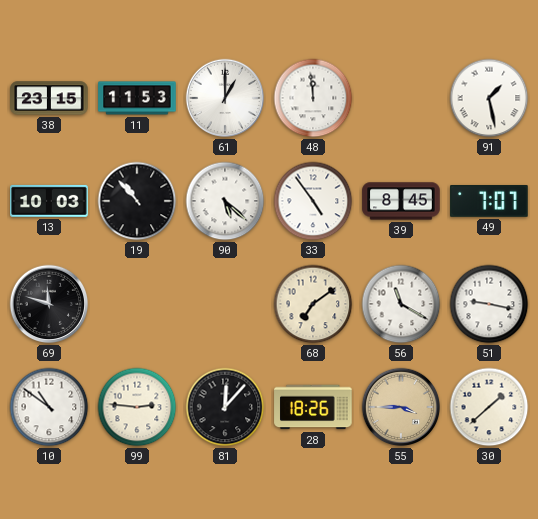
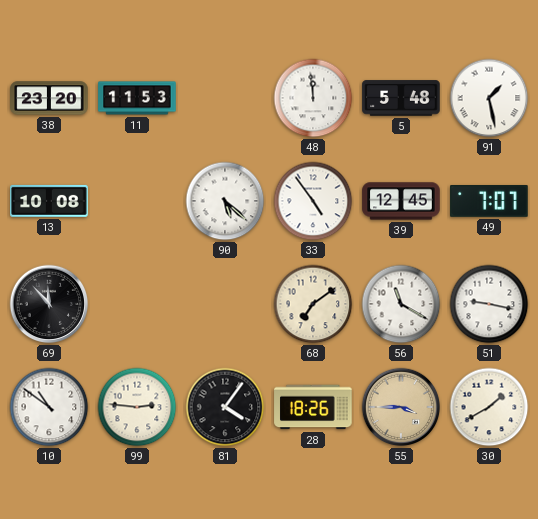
38: 23:15 -> 23:20 (49, 98)
61: 1:00 -> none (225, 98)
5: none -> 5:48 (401, 98)
13: 10:03 -> 10:08 (49, 201)
19: 10:53 -> none (137, 201)
39: 8:45 -> 12:45 (401, 201)
69: 11:48 -> 11:53 (49, 304)
81: 12:07 -> 4:06 (225, 407)
30: 1:38 -> 1:40 (489, 407)
